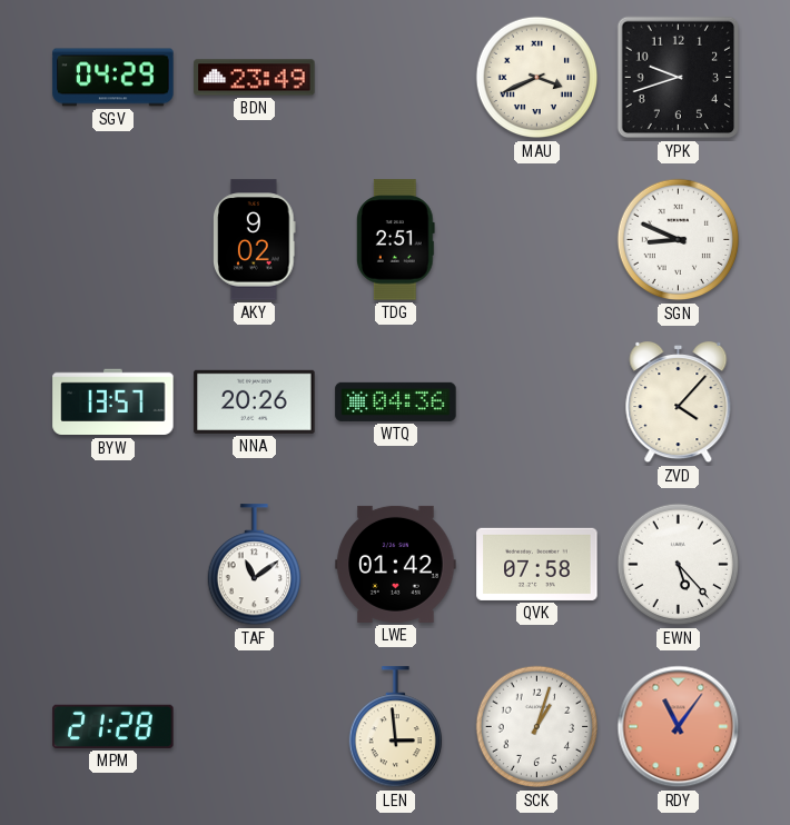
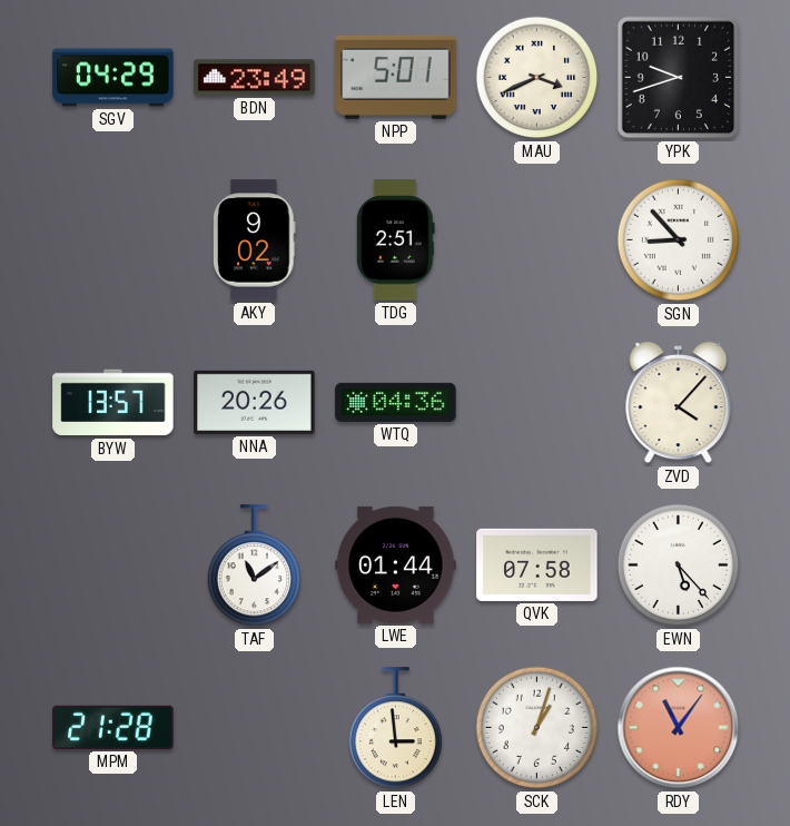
NPP: none -> 5:01 (396, 77)
SGN: 8:49 -> 8:53 (679, 240)
LWE: 01:42 -> 01:44 (396, 564)
